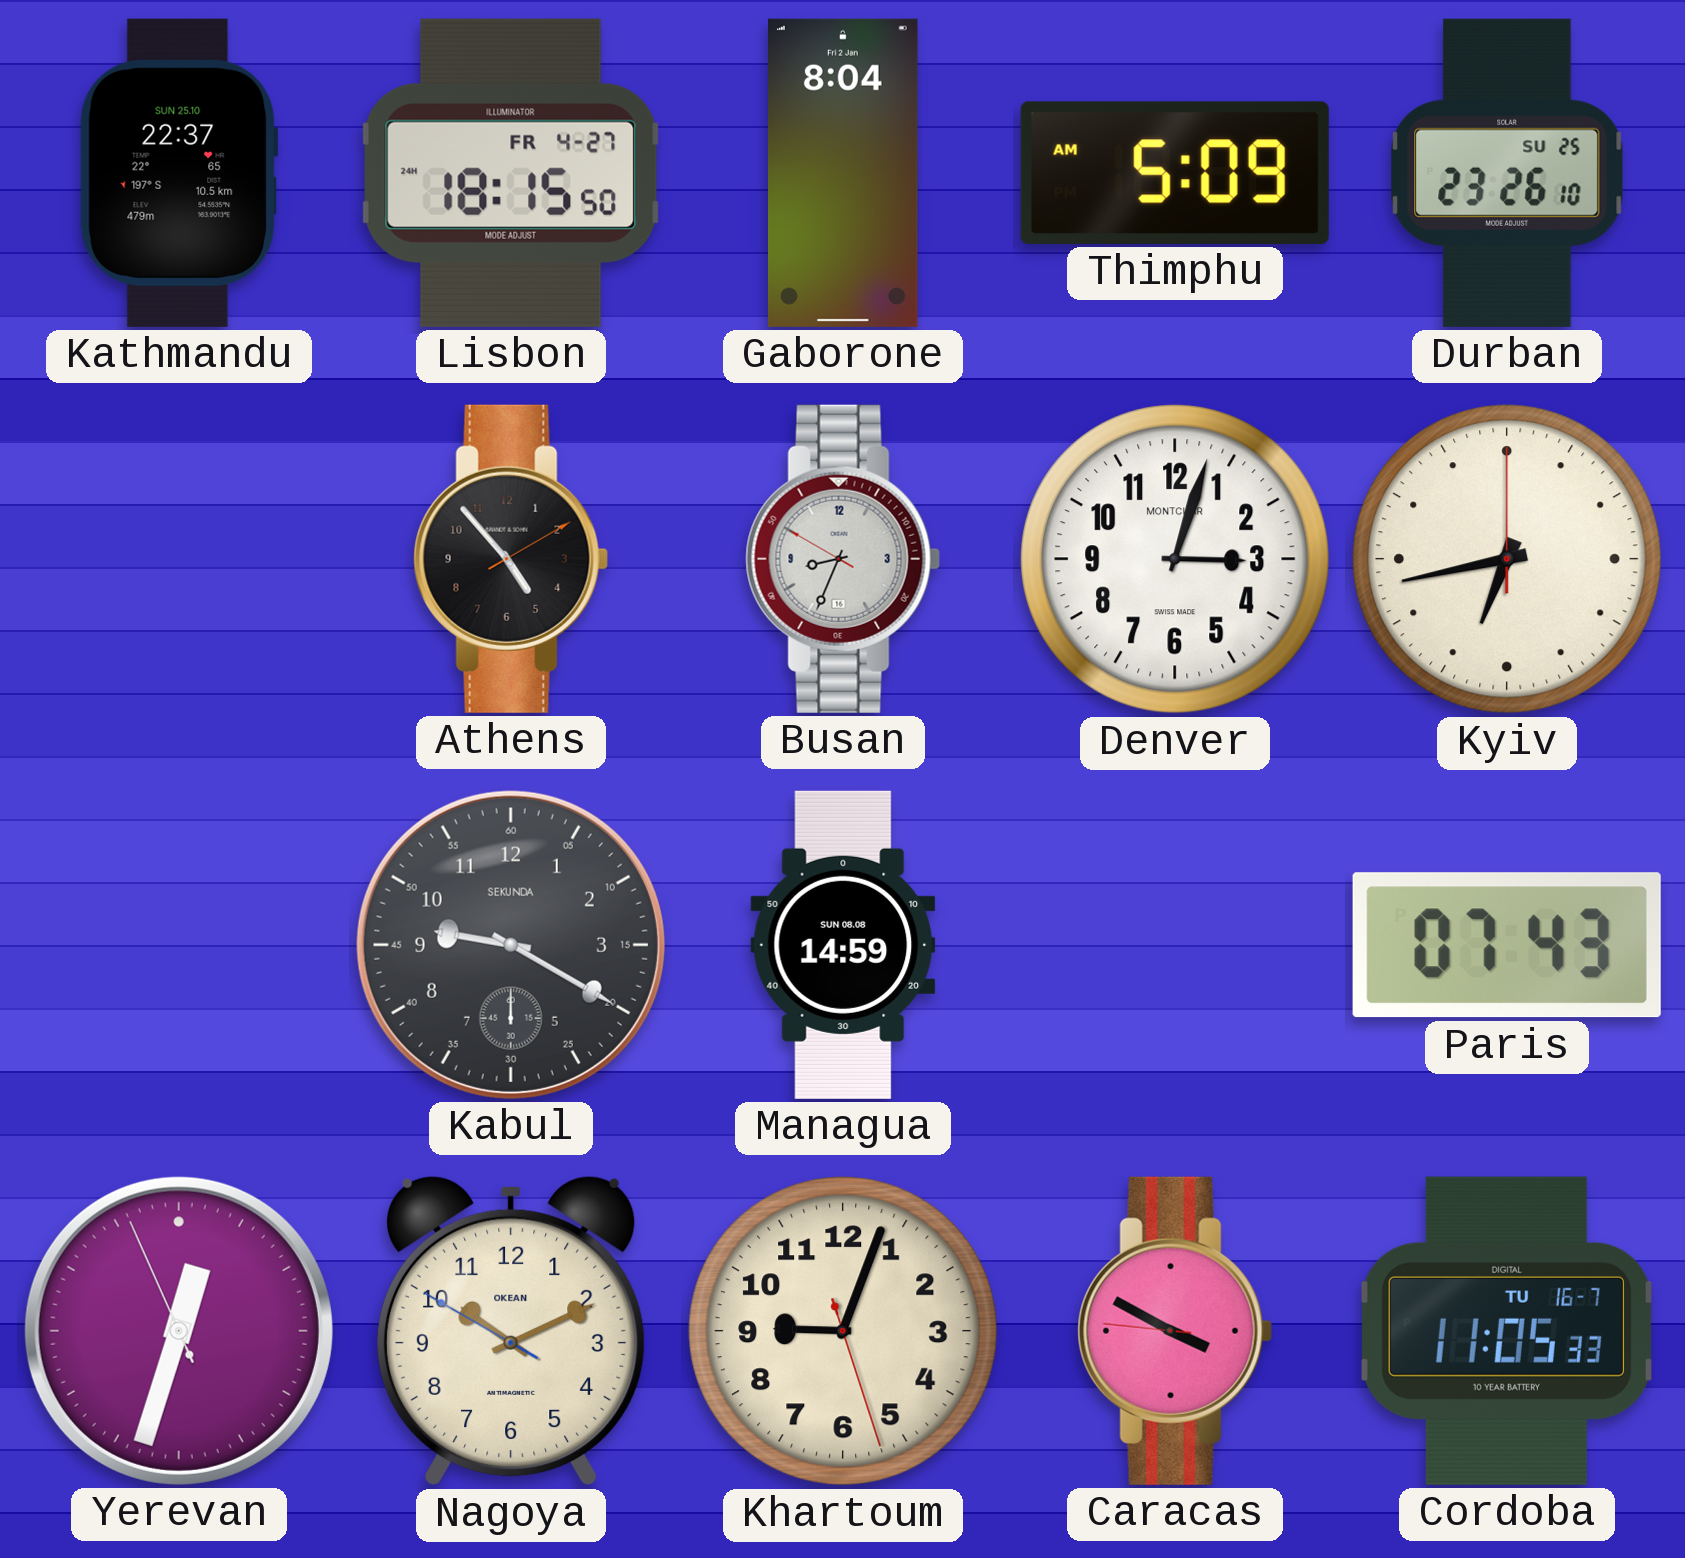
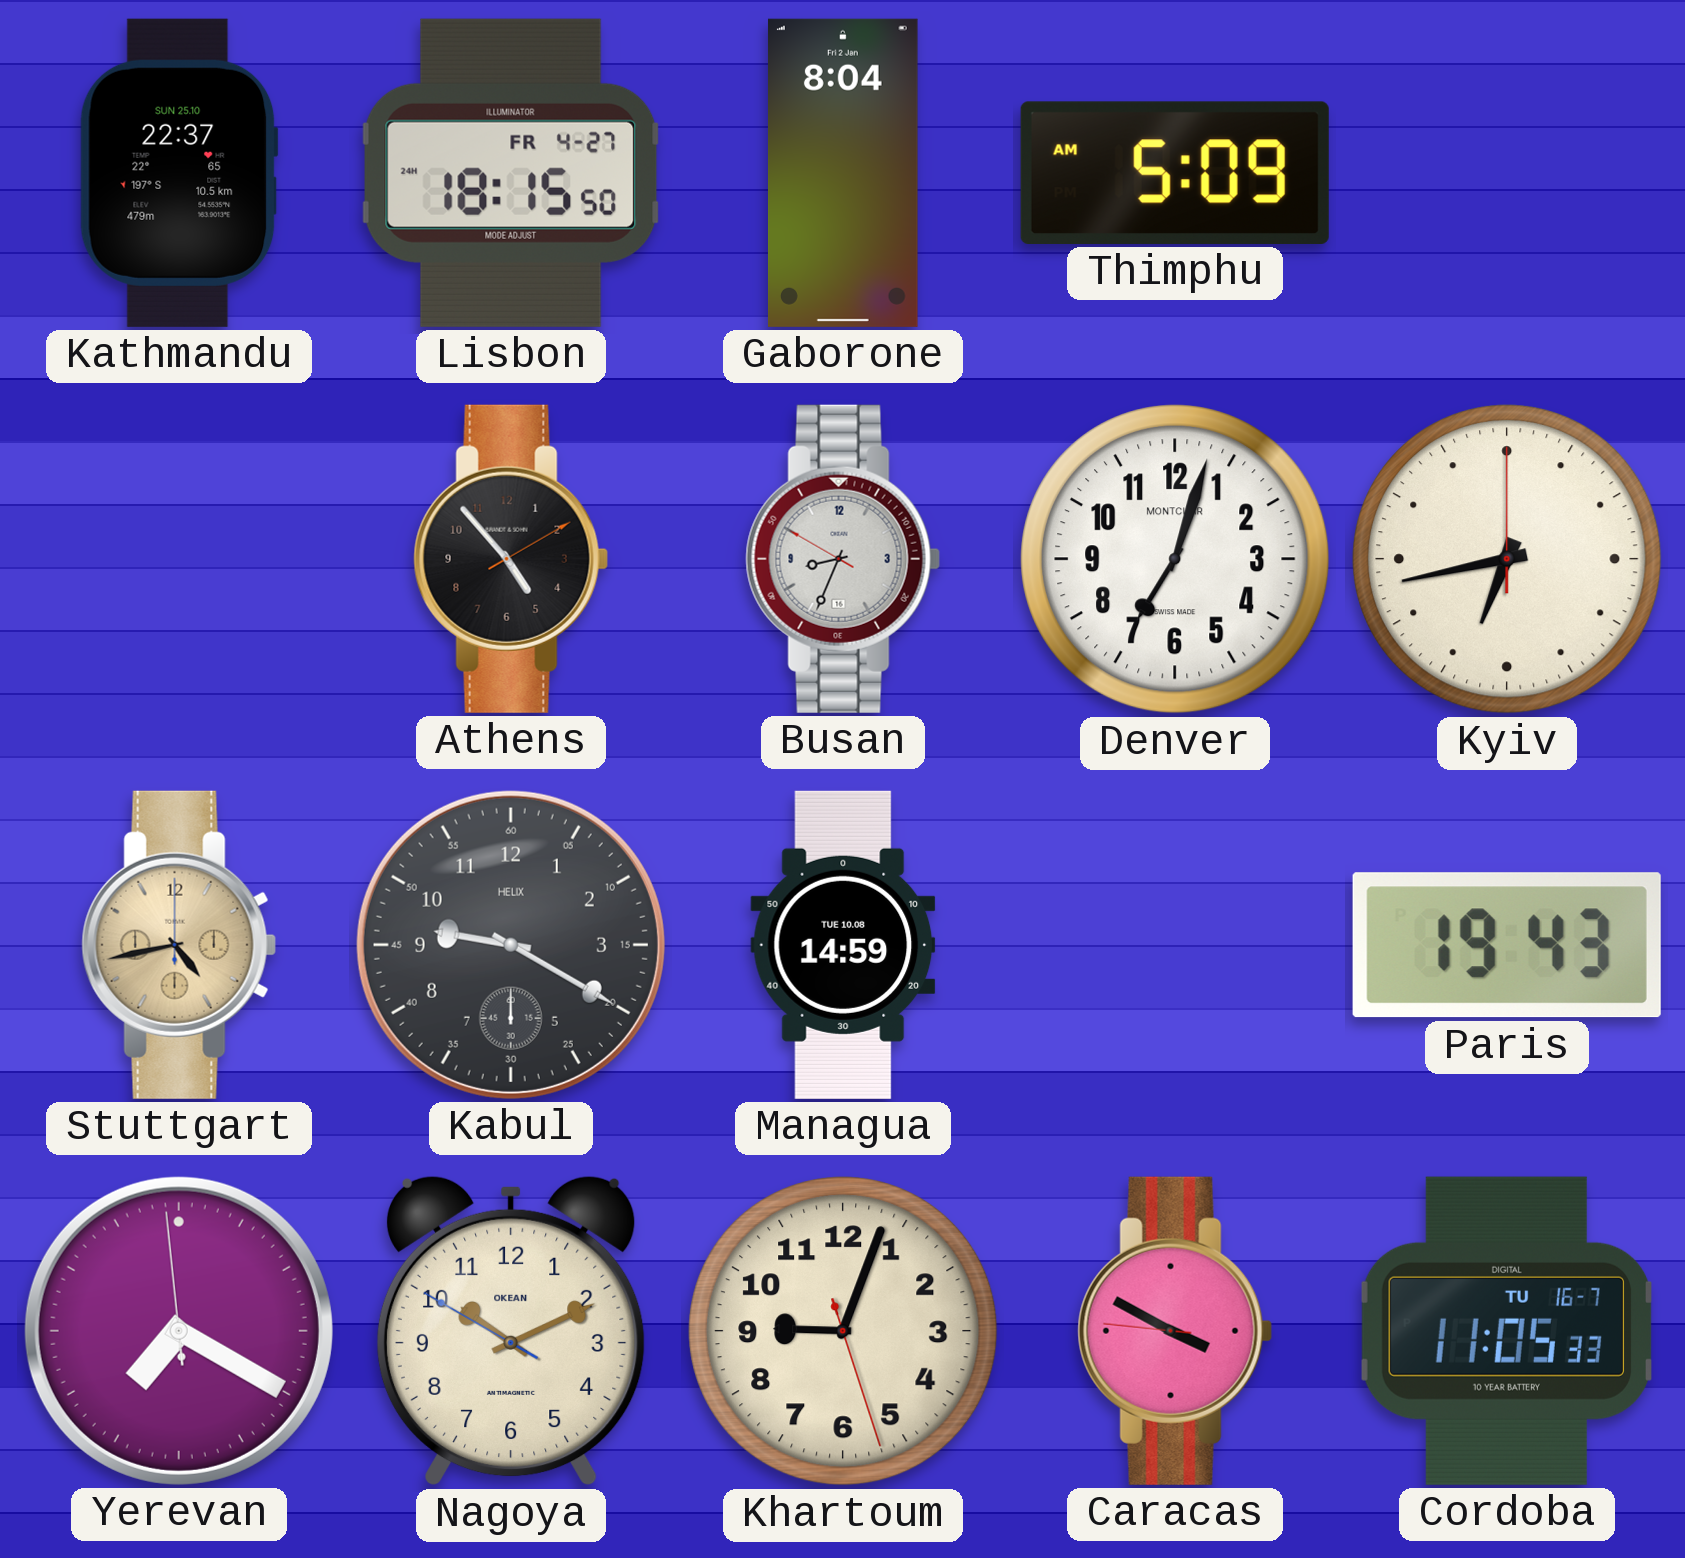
Durban: 23:26 -> none (1507, 173)
Denver: 3:03 -> 7:03 (1175, 559)
Stuttgart: none -> 4:43 (179, 945)
Kabul brand: SEKUNDA -> HELIX (511, 945)
Managua date: SUN 08.08 -> TUE 10.08 (843, 945)
Paris: 07:43 -> 19:43 (1507, 945)
Yerevan: 12:32 -> 7:19 (179, 1331)
